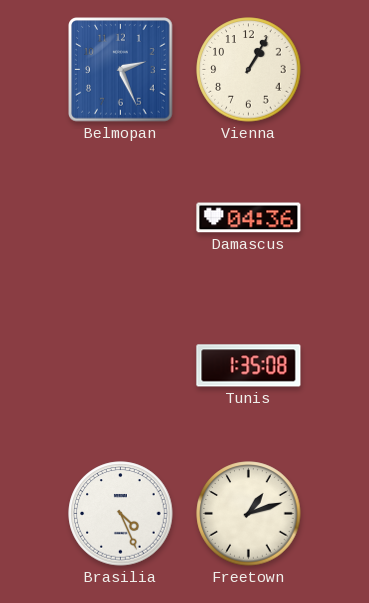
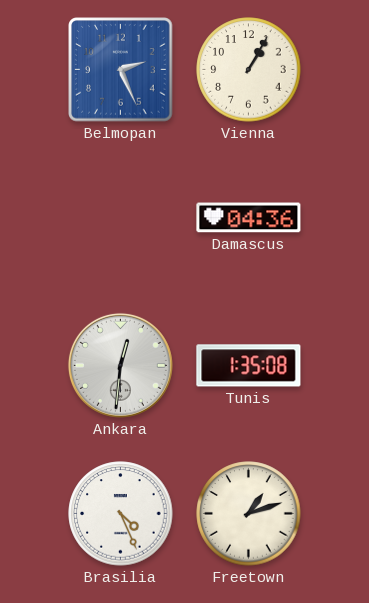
Ankara: none -> 12:31 (120, 365)
